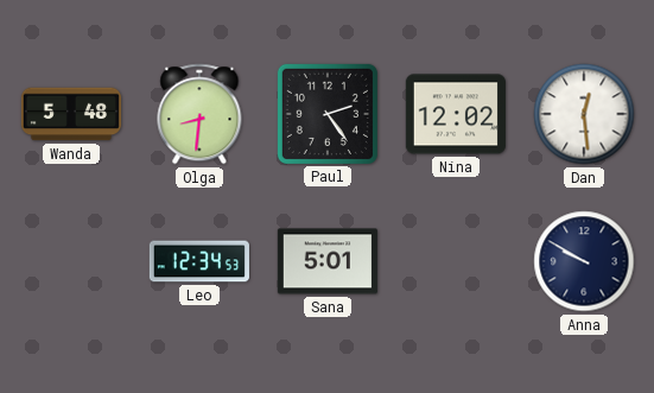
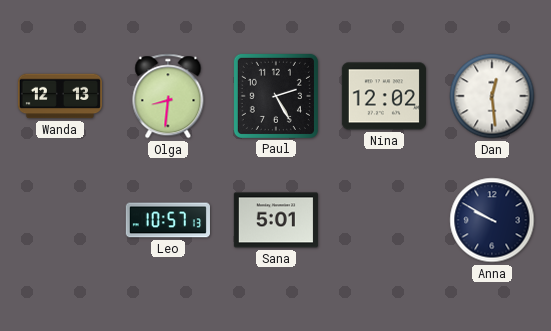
Wanda: 5:48 -> 12:13 (59, 96)
Paul: 2:24 -> 2:25 (276, 96)
Leo: 12:34 -> 10:57 (168, 220)
